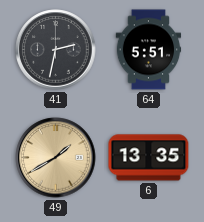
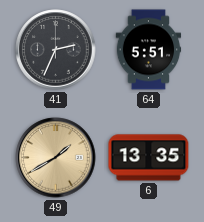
41: 2:32 -> 2:34 (56, 50)
